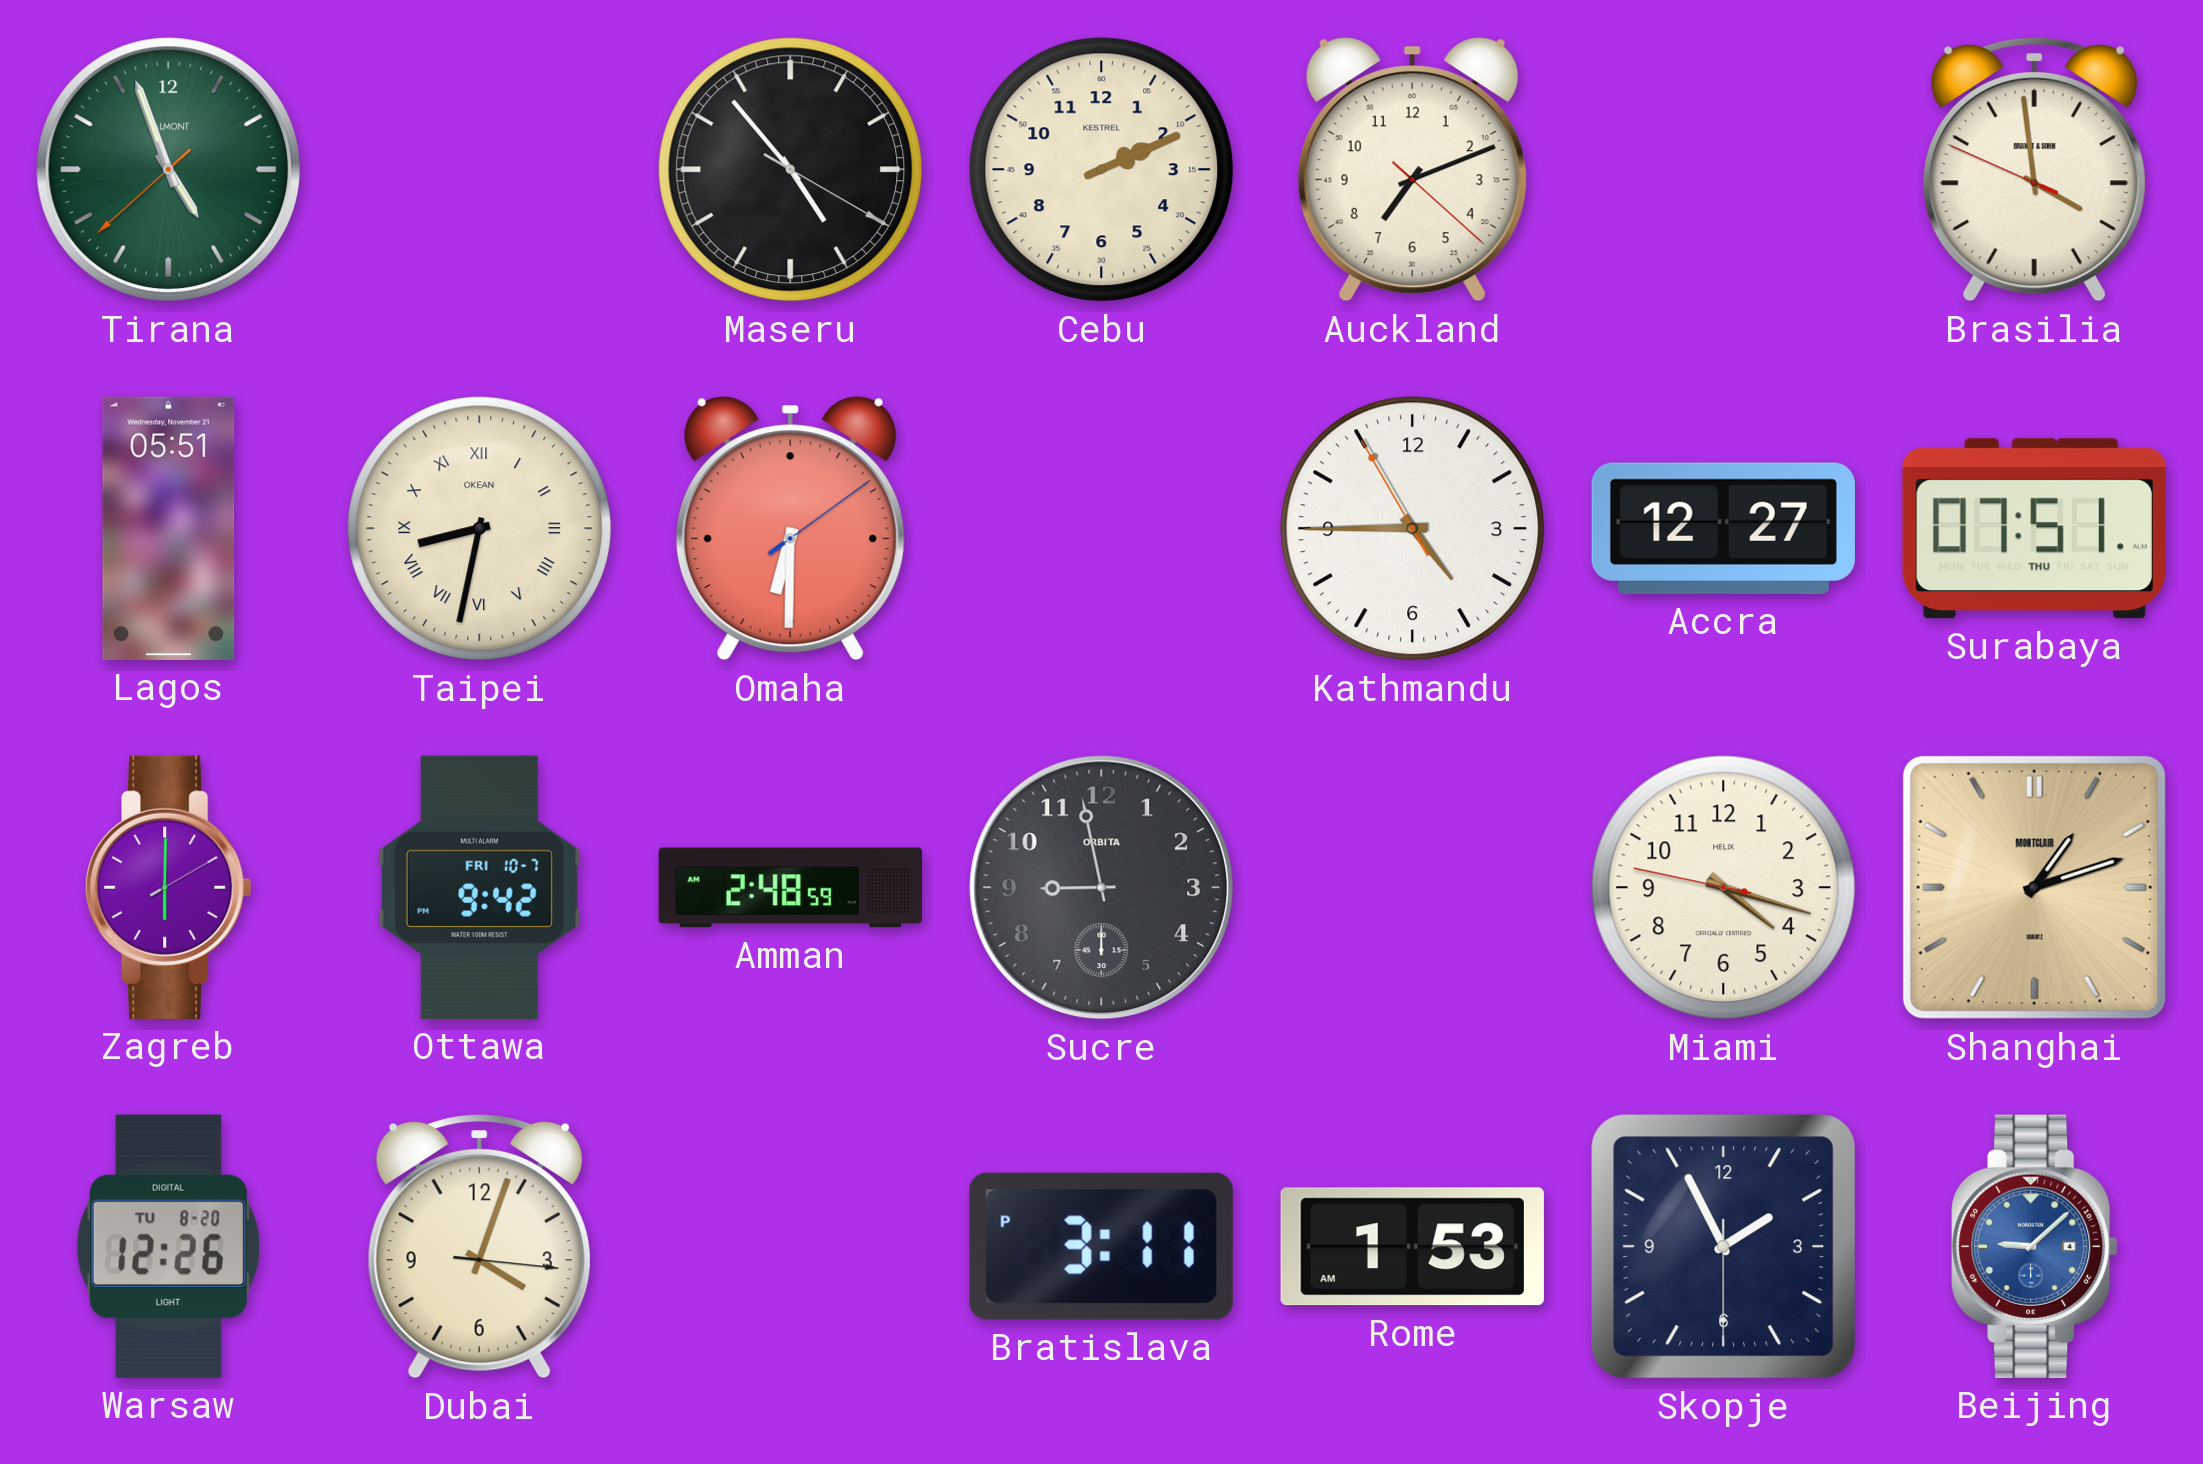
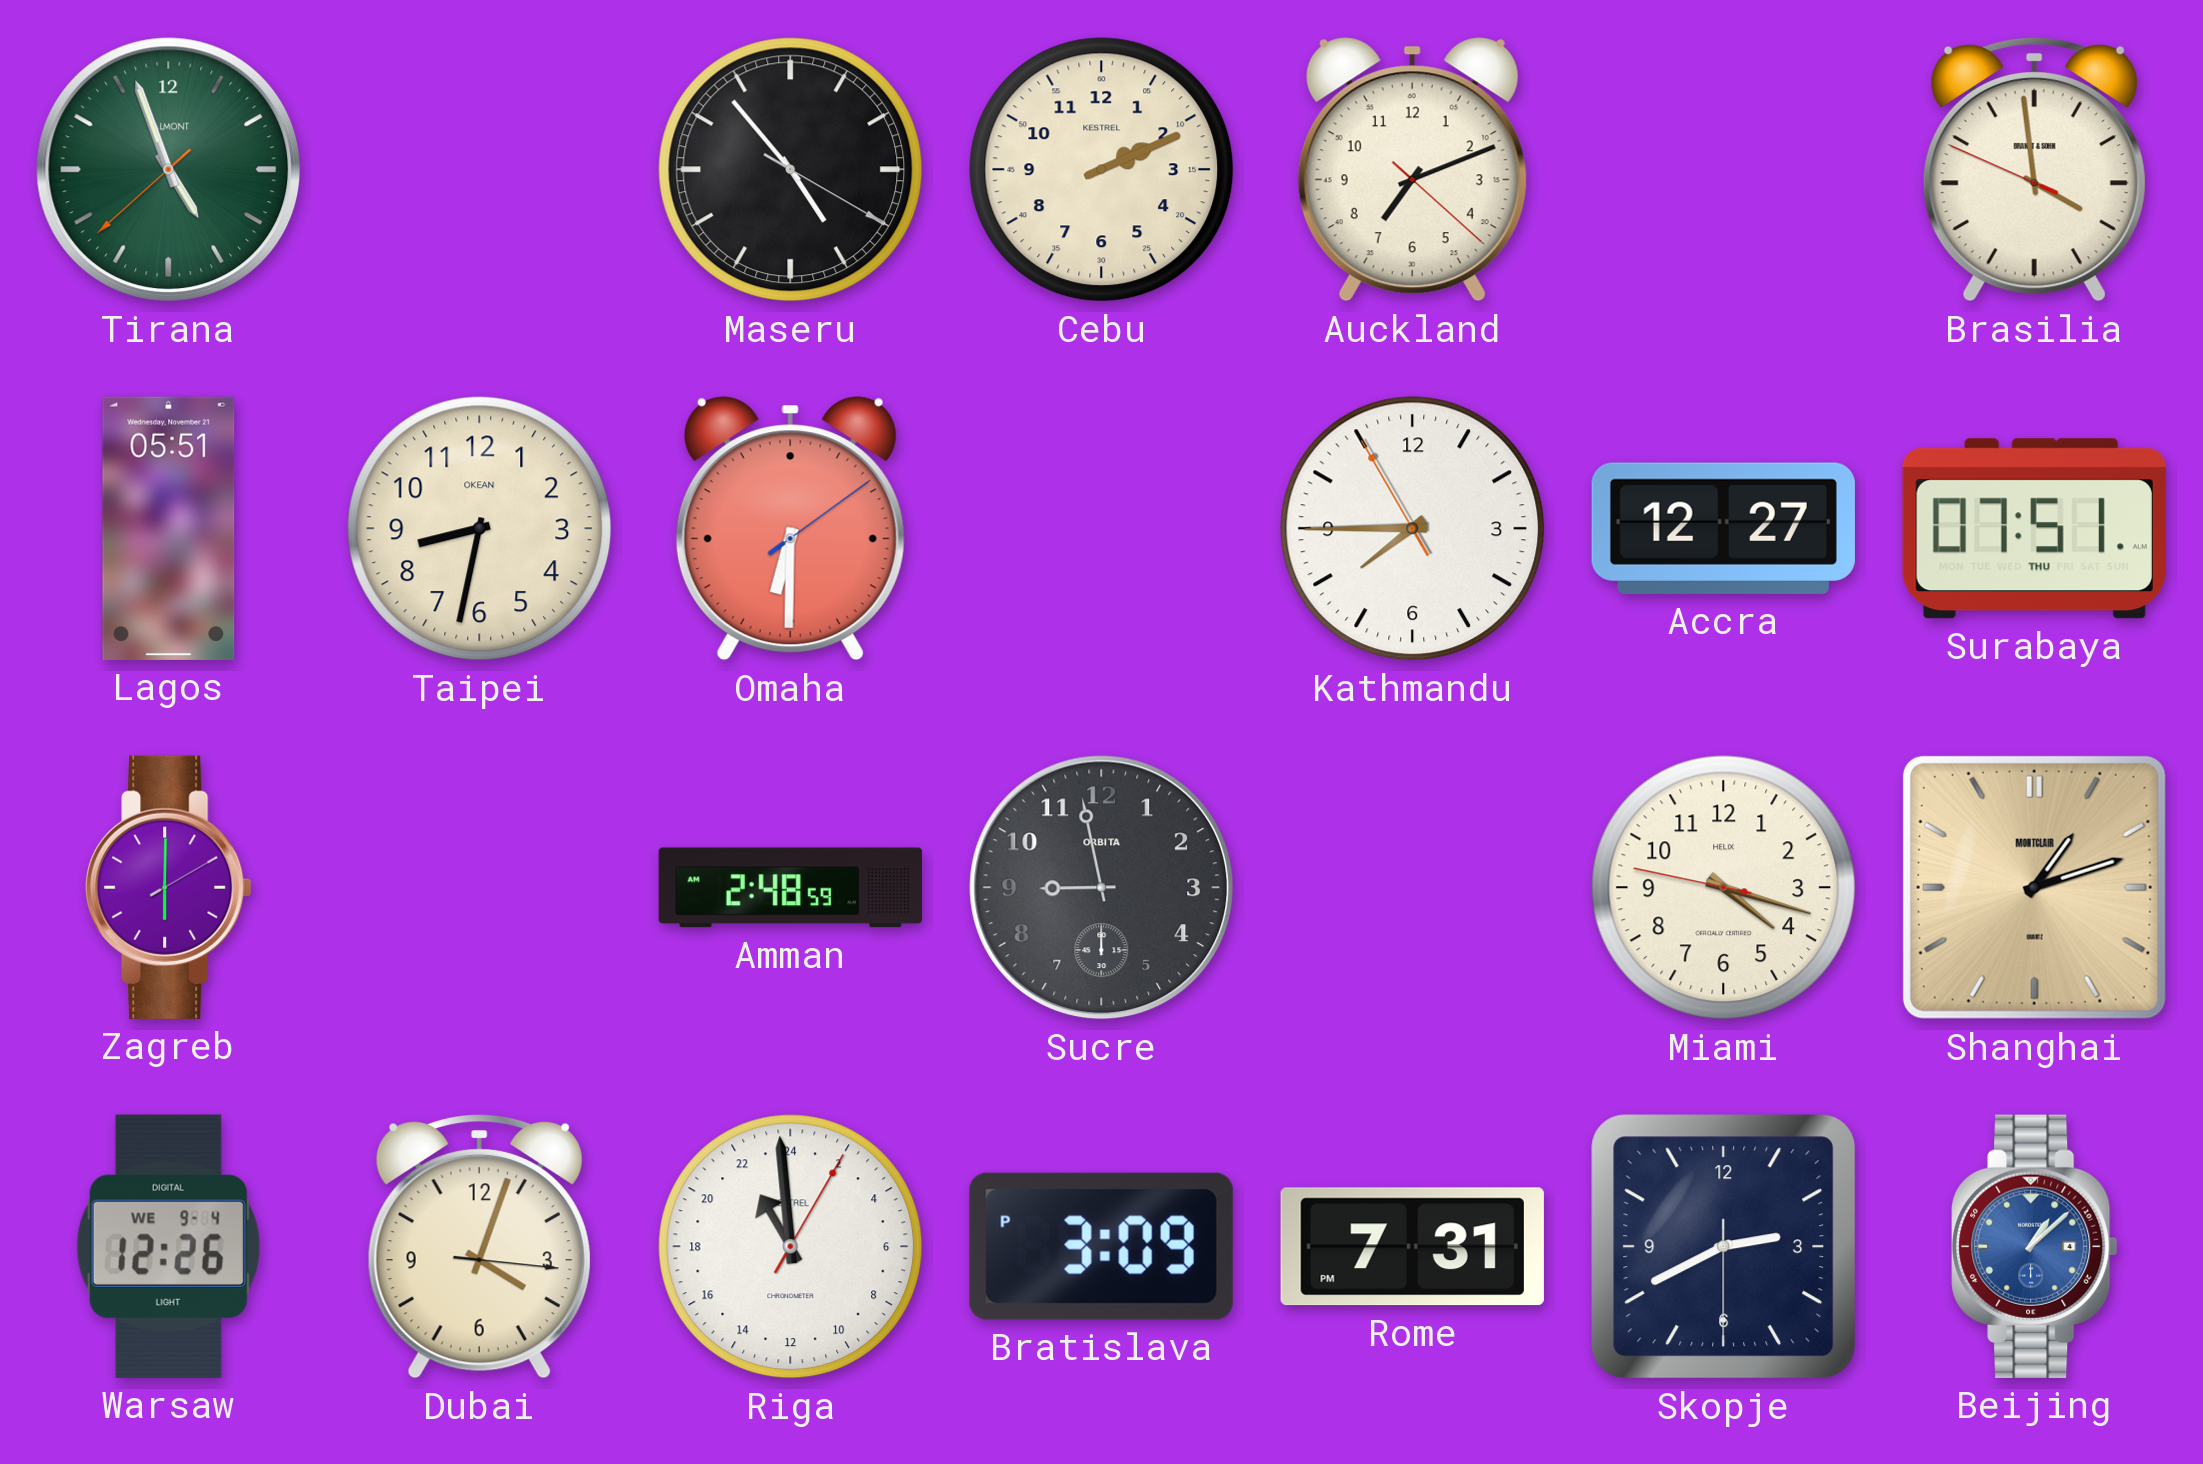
Taipei numerals: Roman -> Arabic (480, 529)
Kathmandu: 4:44 -> 7:44 (1413, 529)
Ottawa: 9:42 -> none (479, 887)
Warsaw date: TU 8-20 -> WE 9-4 (168, 1246)
Riga: none -> 21:59 (791, 1247)
Bratislava: 3:11 -> 3:09 (1101, 1246)
Rome: 1:53 -> 7:31 (1412, 1247)
Skopje: 1:55 -> 2:40 (1724, 1247)
Beijing: 9:08 -> 1:08 (2035, 1246)
